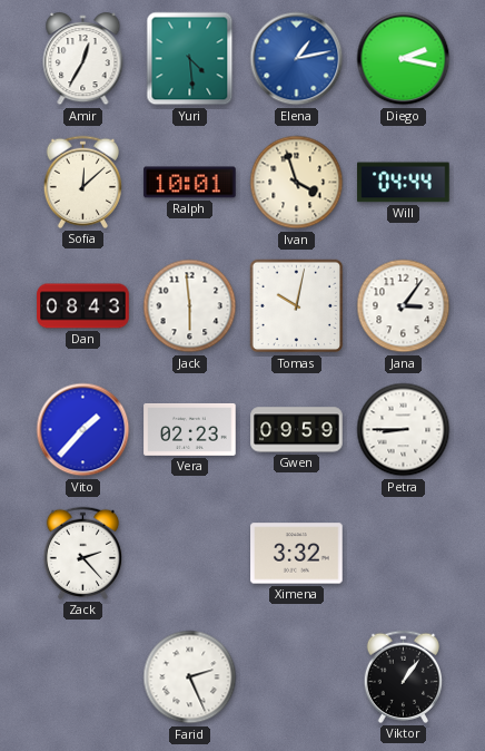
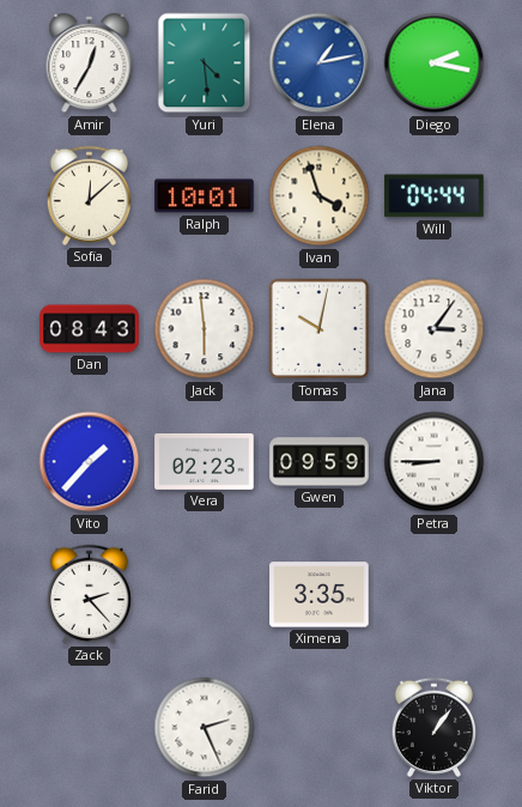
Ximena: 3:32 -> 3:35 (320, 595)
